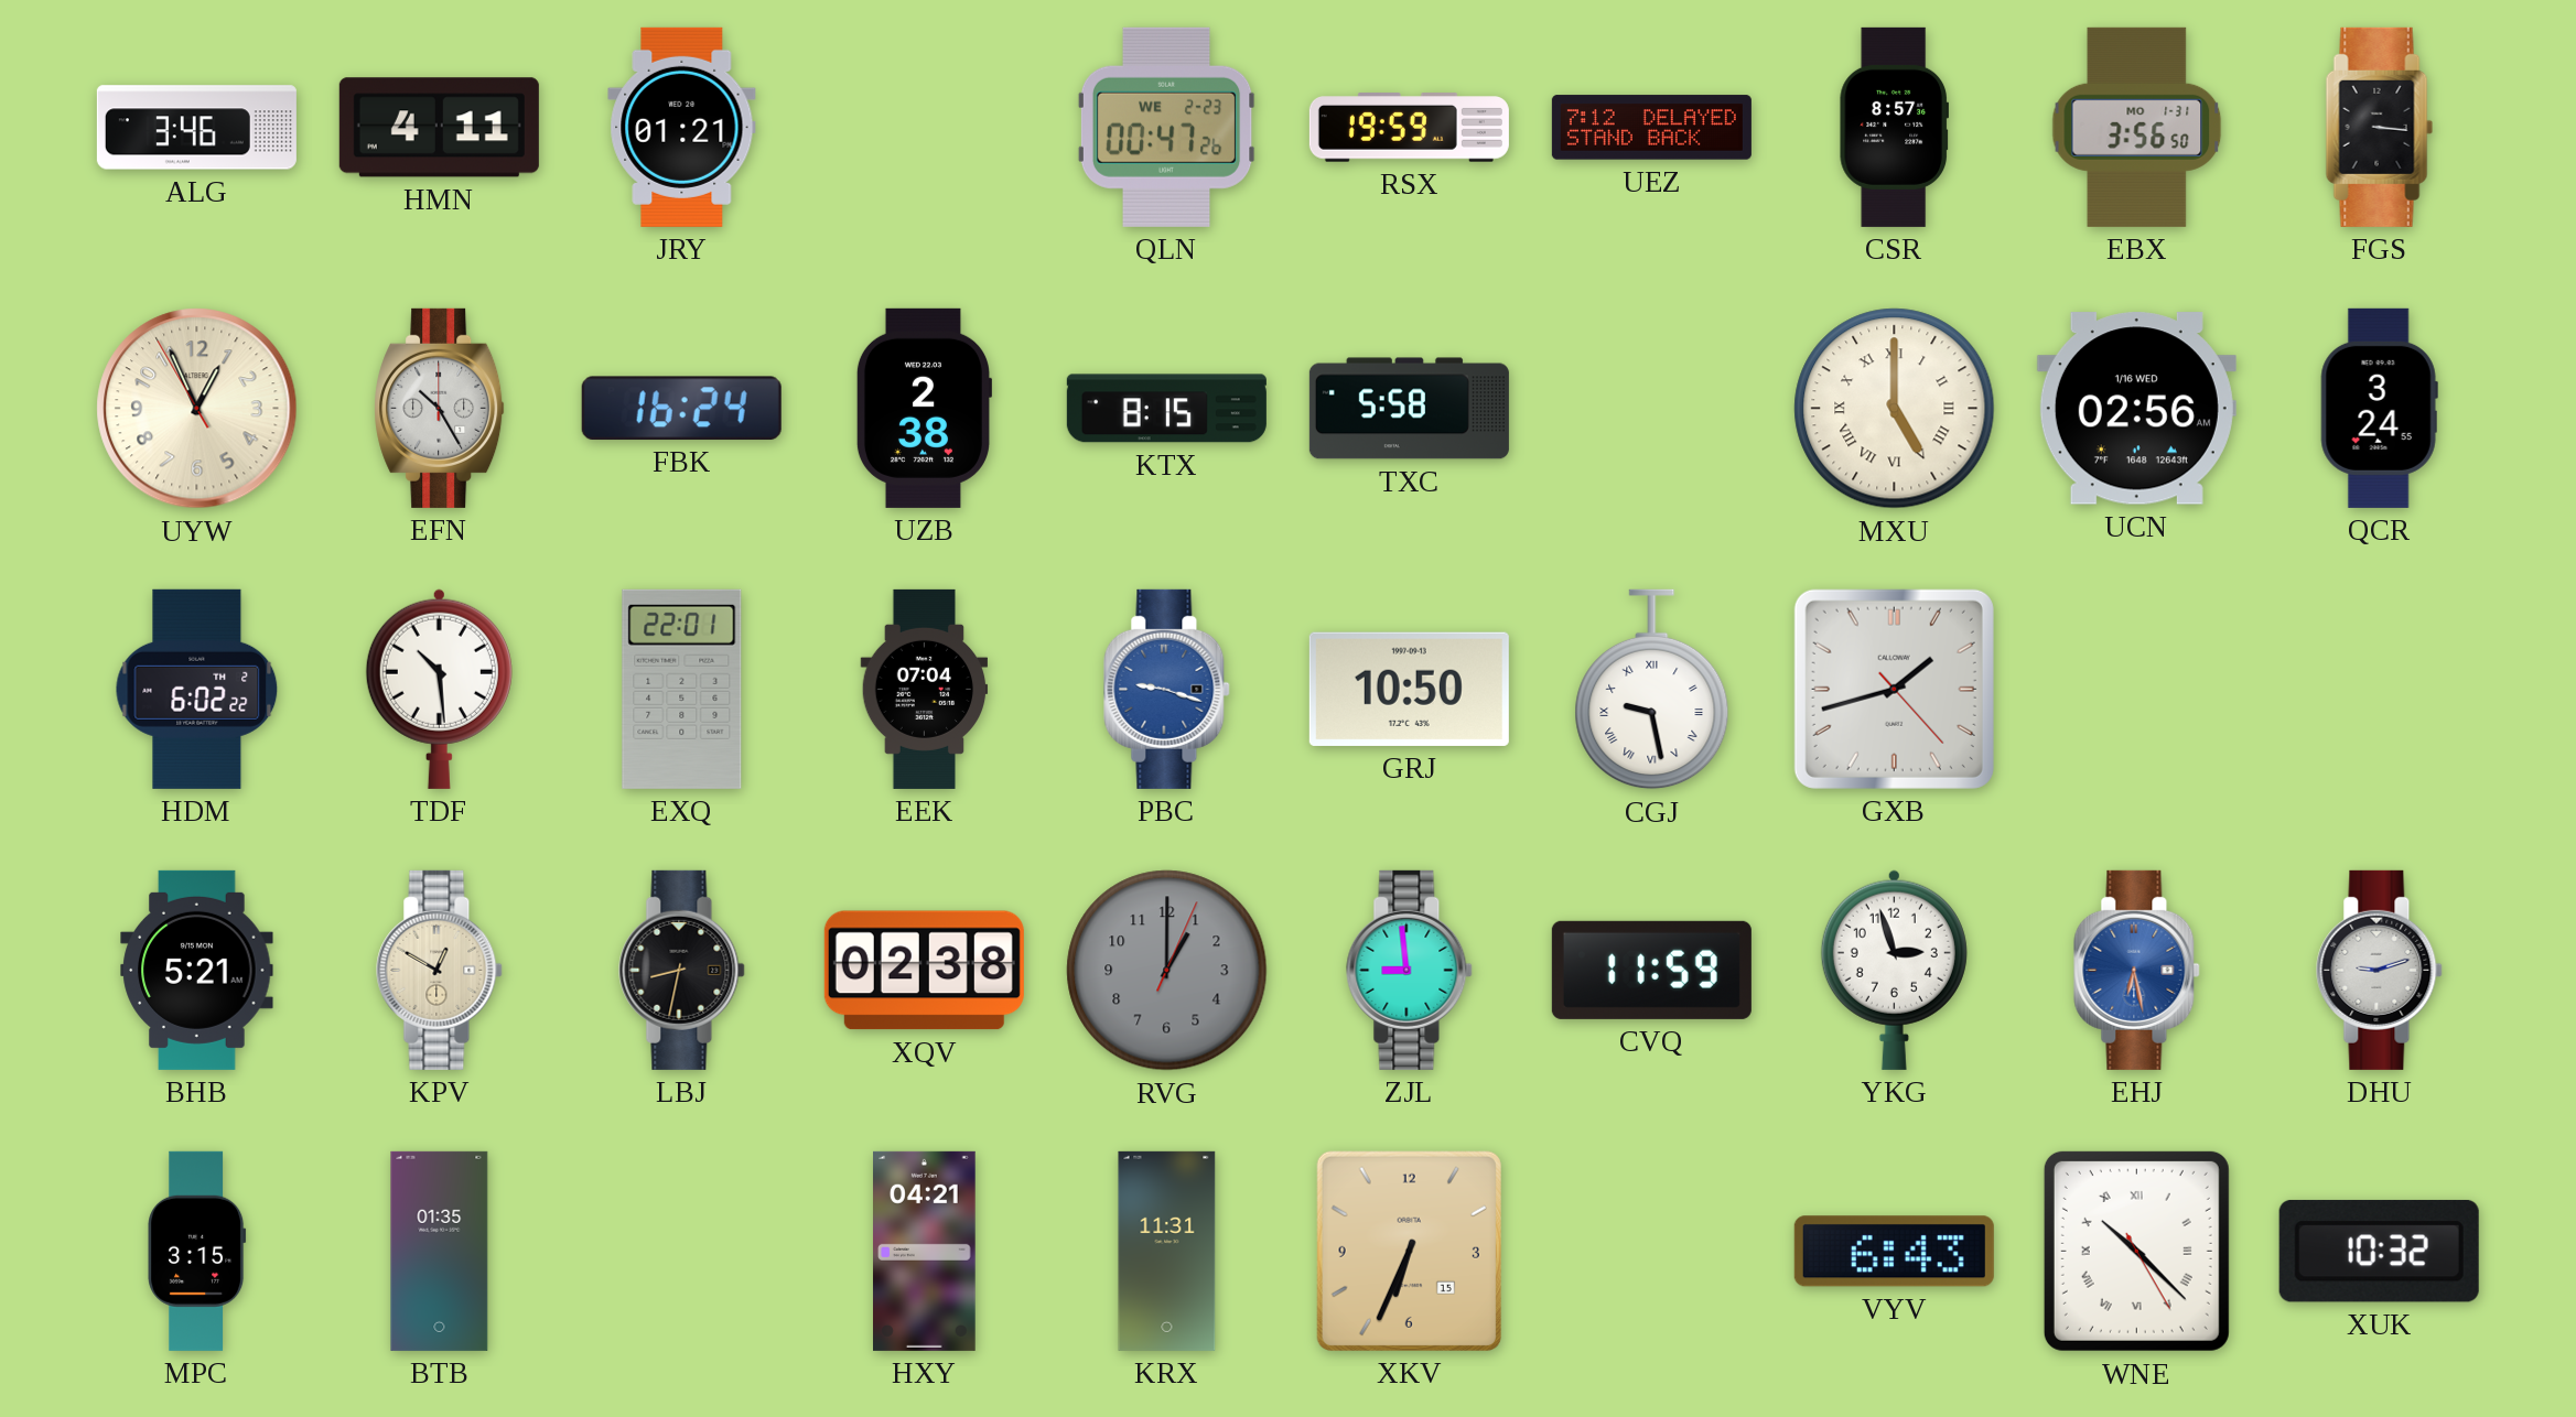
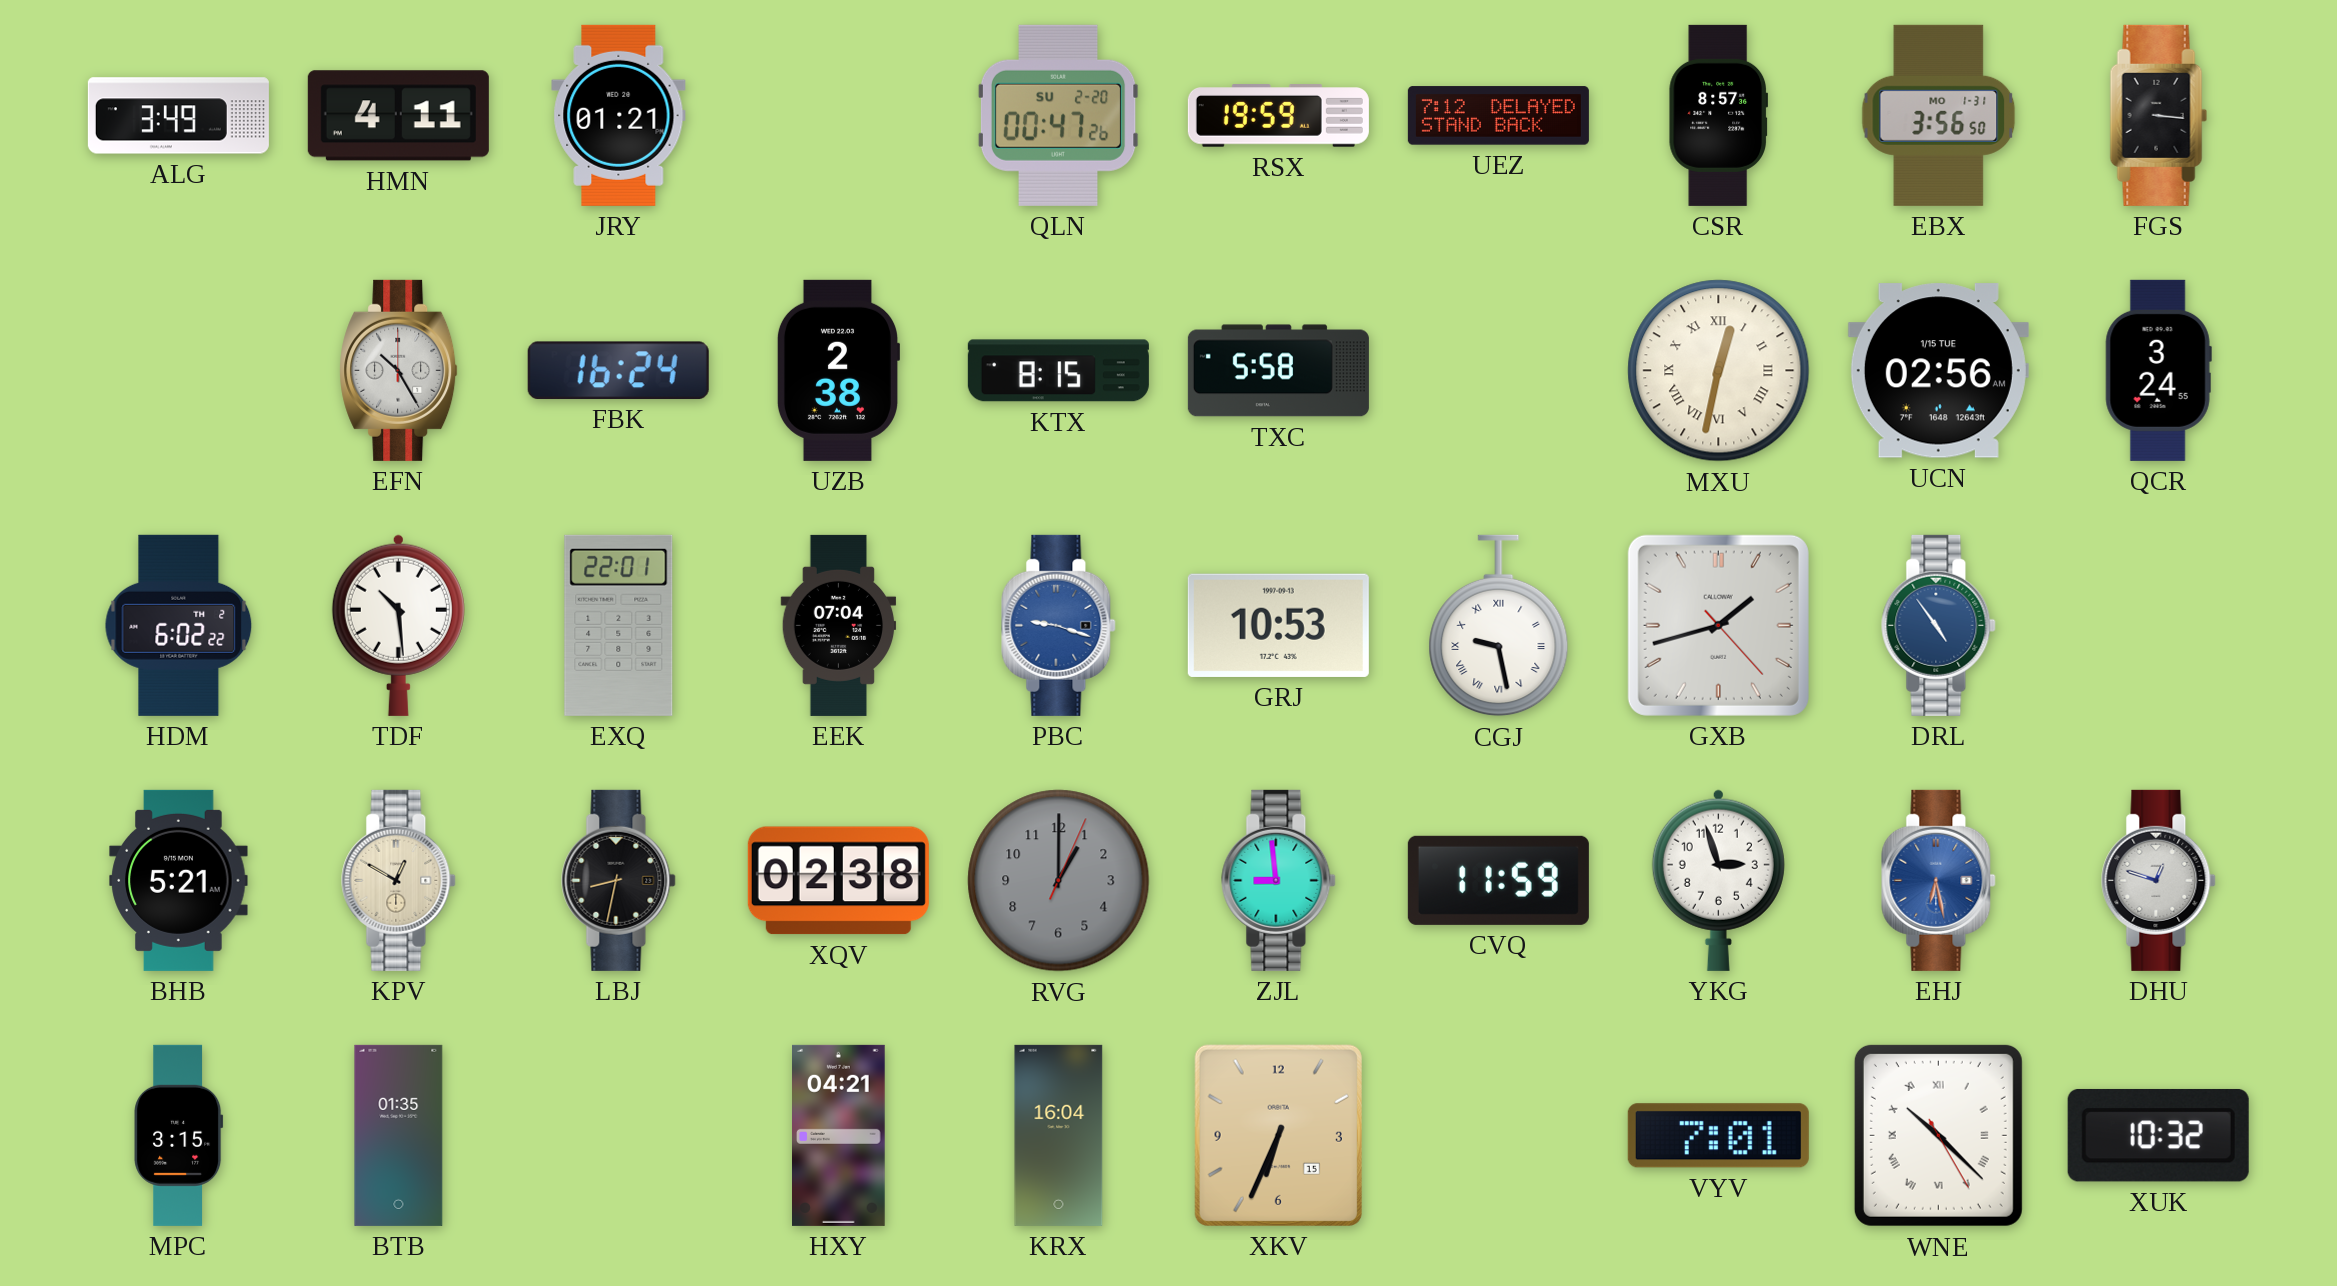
ALG: 3:46 -> 3:49 (178, 116)
QLN date: WE 2-23 -> SU 2-20 (1058, 115)
UYW: 12:55 -> none (197, 409)
MXU: 5:00 -> 12:32 (1719, 371)
UCN date: 1/16 WED -> 1/15 TUE (1938, 371)
GRJ: 10:50 -> 10:53 (1278, 625)
DRL: none -> 4:54 (1939, 625)
DHU: 9:12 -> 12:48 (2159, 880)
KRX: 11:31 -> 16:04 (1059, 1135)
VYV: 6:43 -> 7:01 (1718, 1136)
